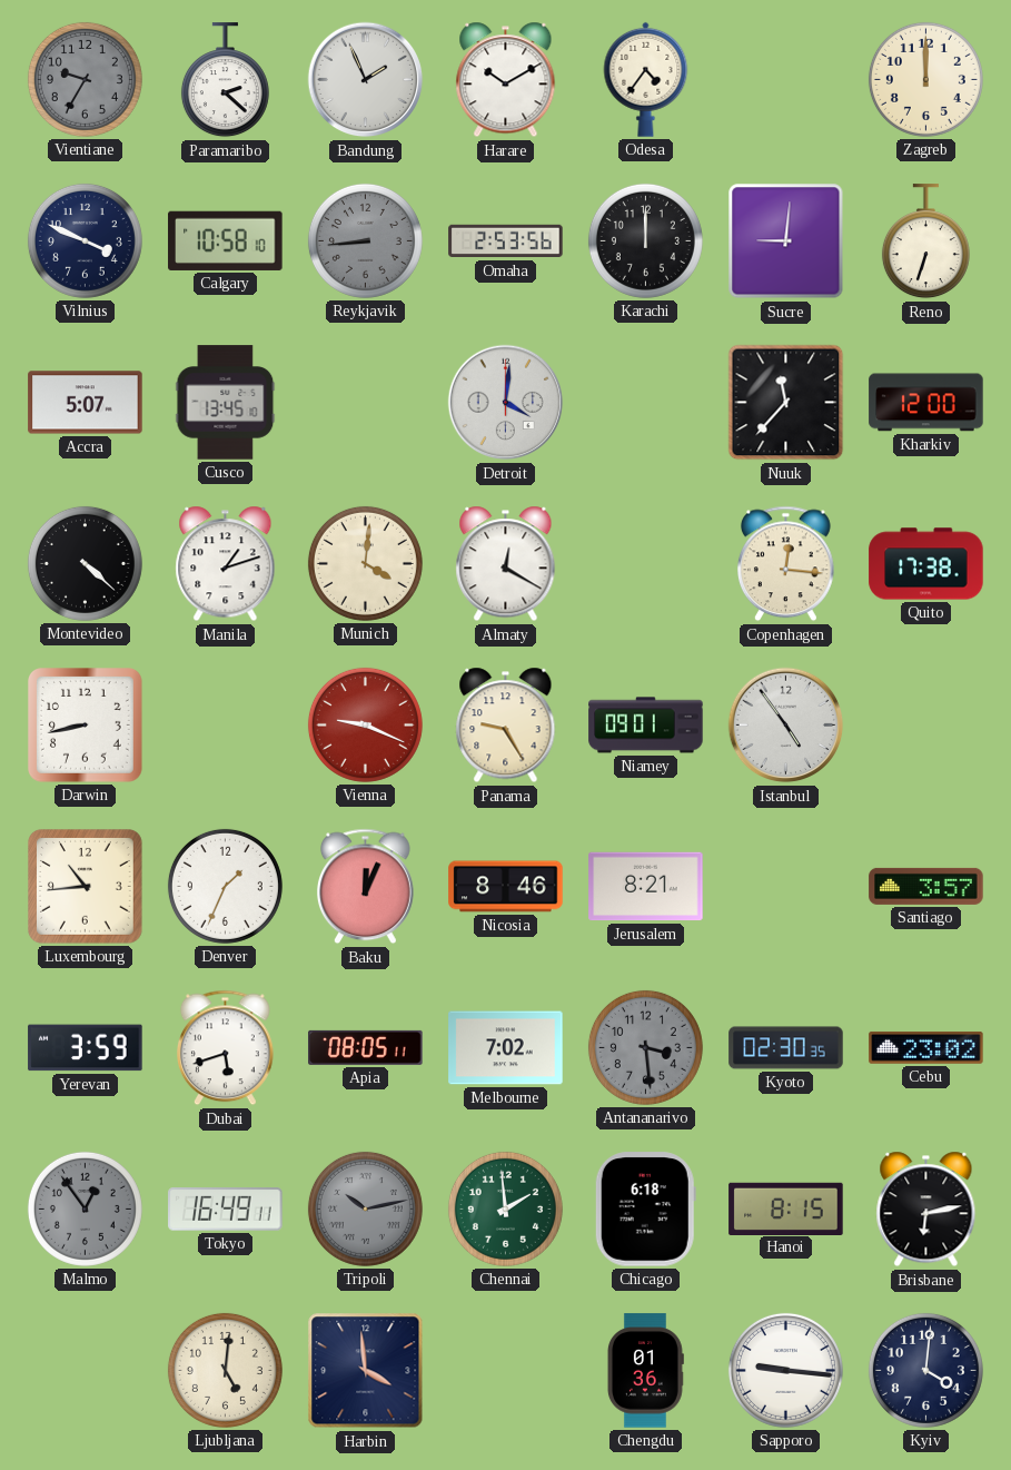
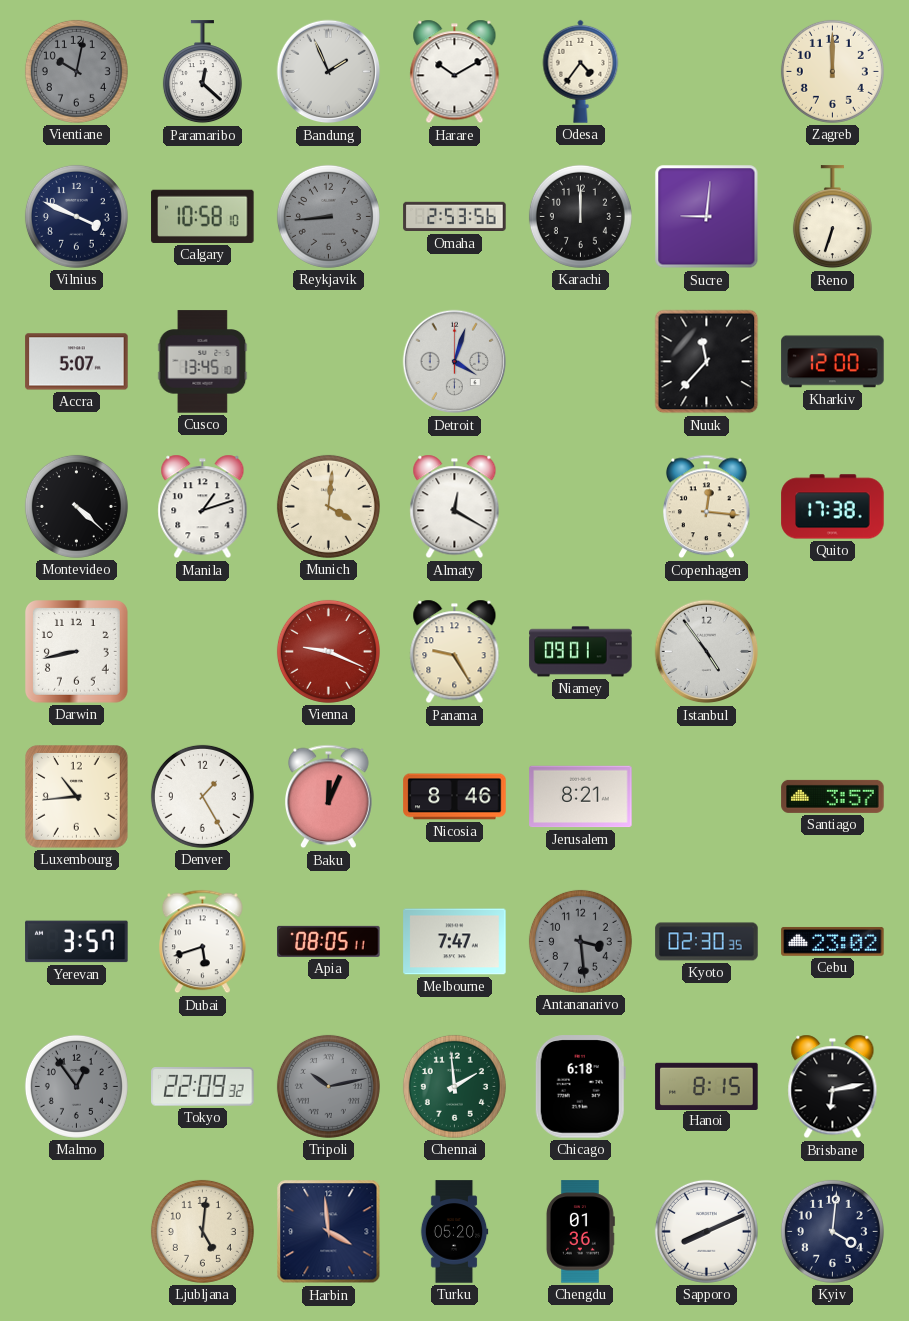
Vientiane: 9:35 -> 10:02 (76, 71)
Paramaribo: 2:22 -> 12:22 (202, 72)
Detroit: 4:01 -> 4:03 (455, 362)
Denver: 1:34 -> 1:25 (202, 796)
Yerevan: 3:59 -> 3:57 (77, 942)
Melbourne: 7:02 -> 7:47 (455, 942)
Tokyo: 16:49 -> 22:09 (203, 1087)
Turku: none -> 05:20 (454, 1232)
Sapporo: 9:16 -> 8:11 (706, 1231)
